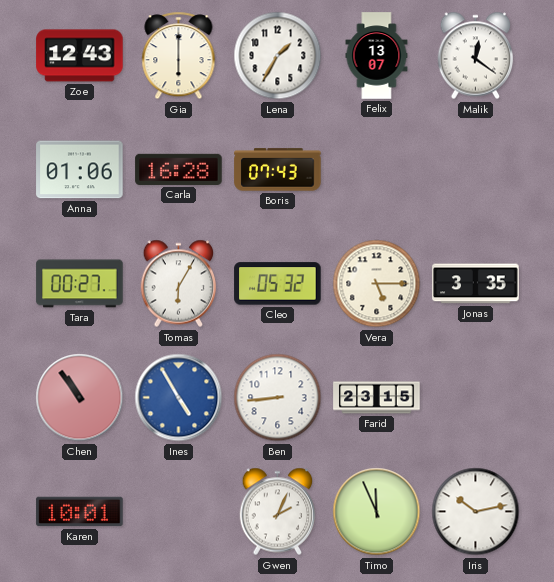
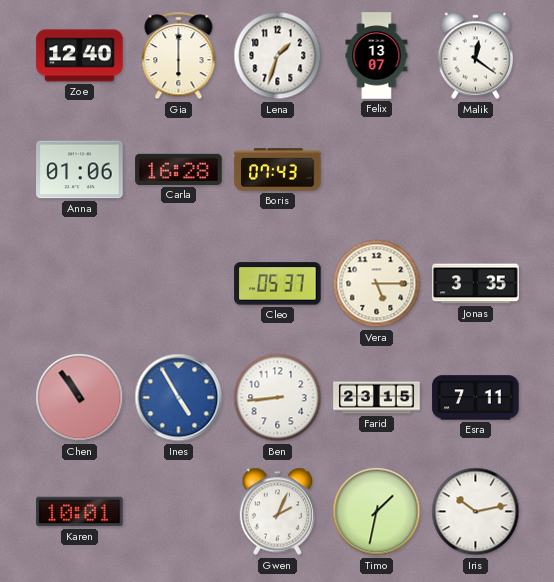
Zoe: 12:43 -> 12:40 (80, 56)
Lena: 1:35 -> 1:33 (278, 56)
Tara: 00:27 -> none (80, 284)
Tomas: 6:05 -> none (179, 284)
Cleo: 05:32 -> 05:37 (278, 284)
Esra: none -> 7:11 (476, 398)
Timo: 11:56 -> 1:32 (377, 512)
